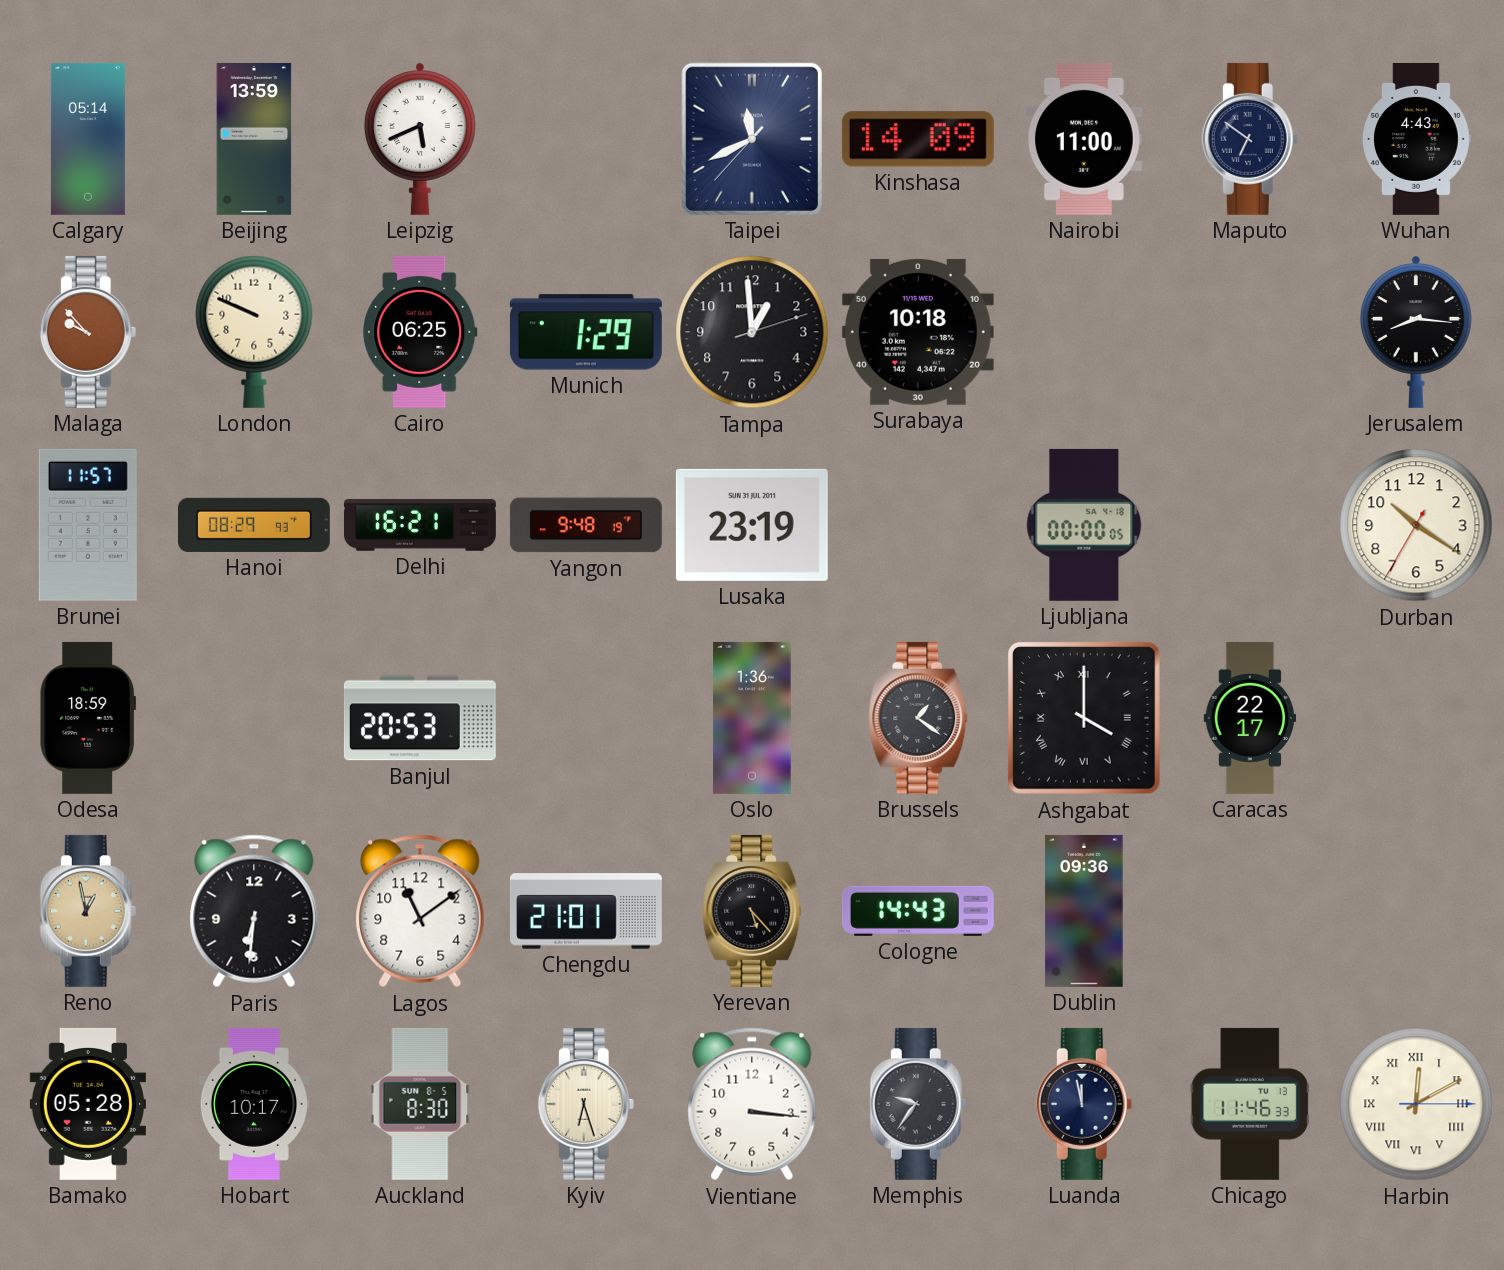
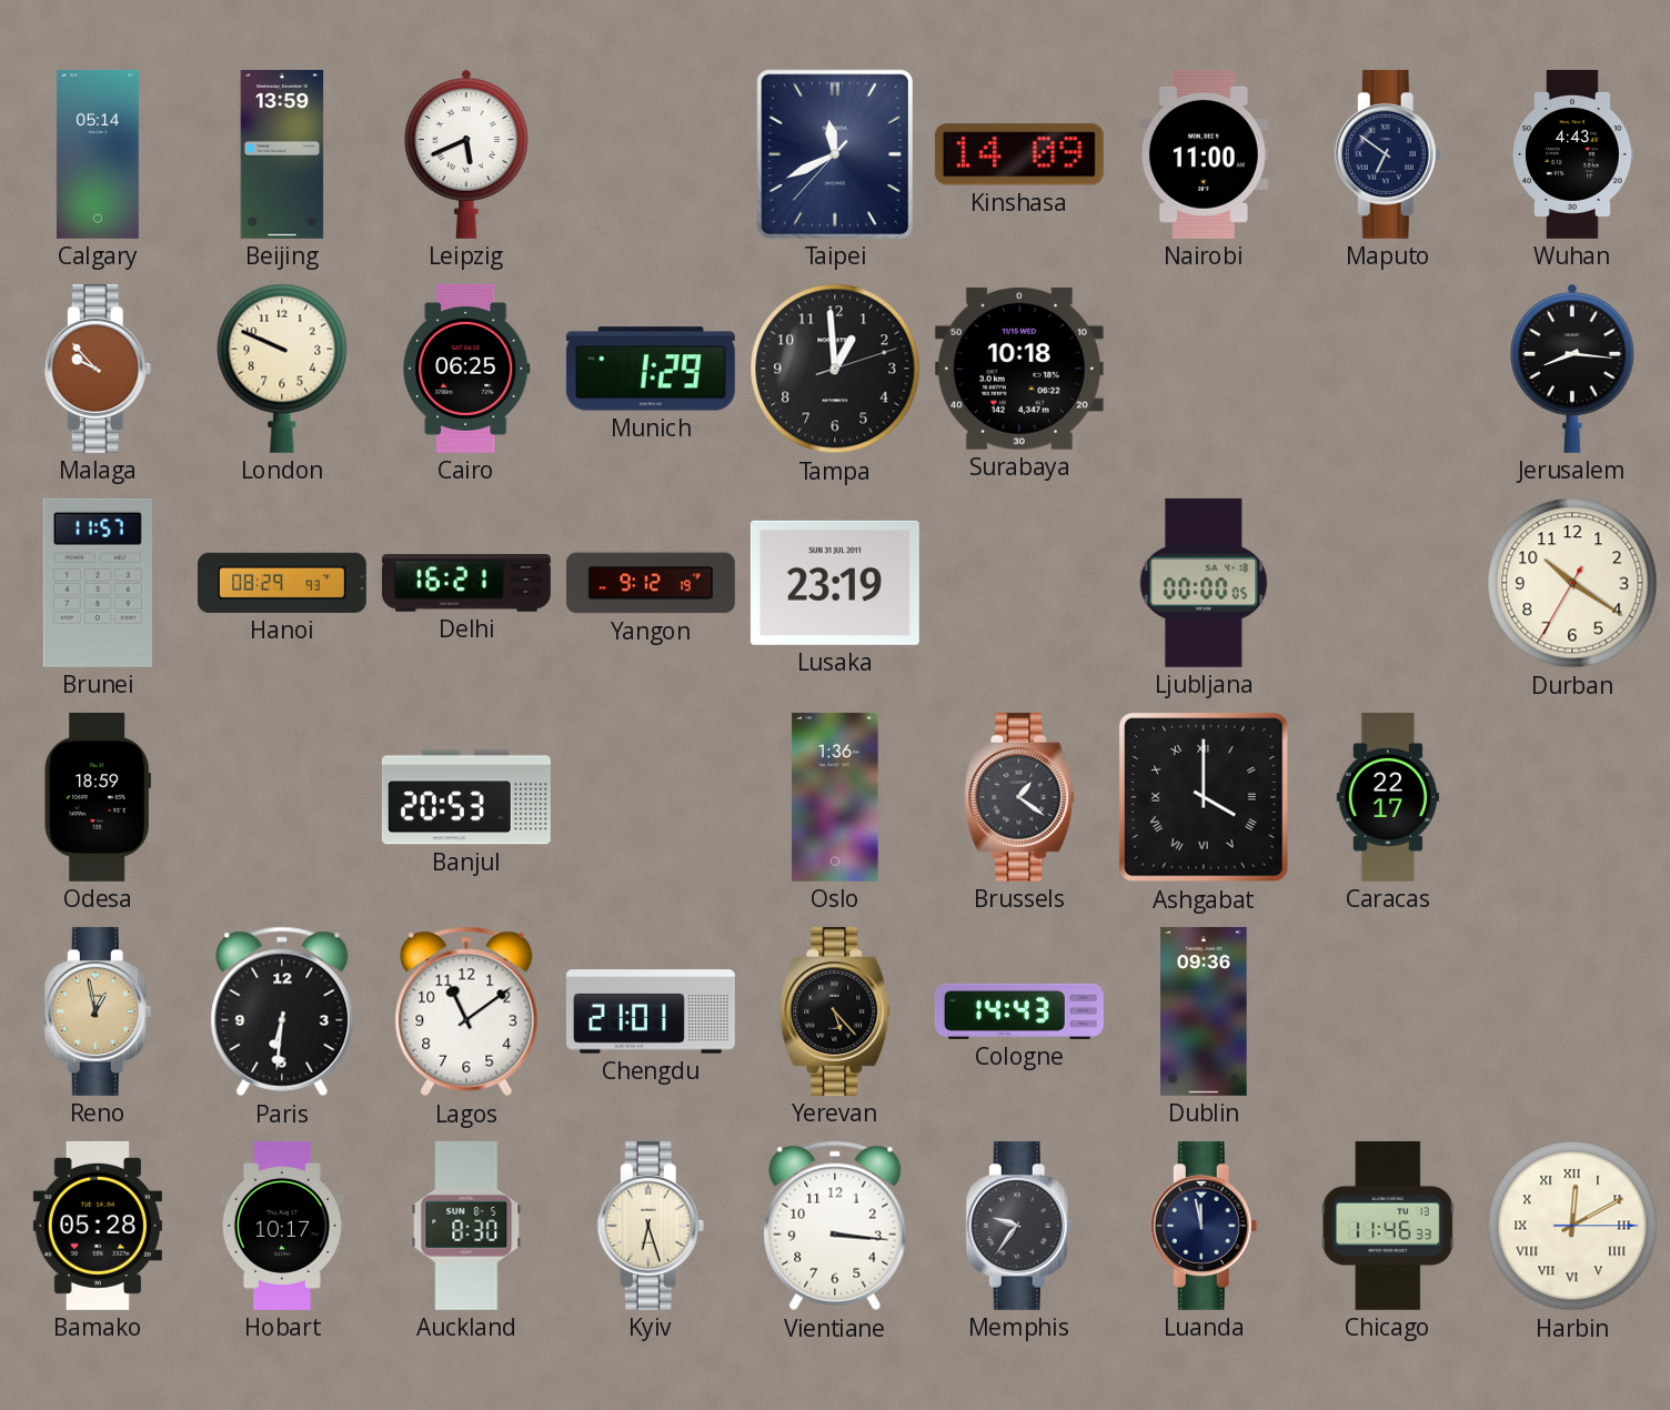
Yangon: 9:48 -> 9:12 (651, 583)
